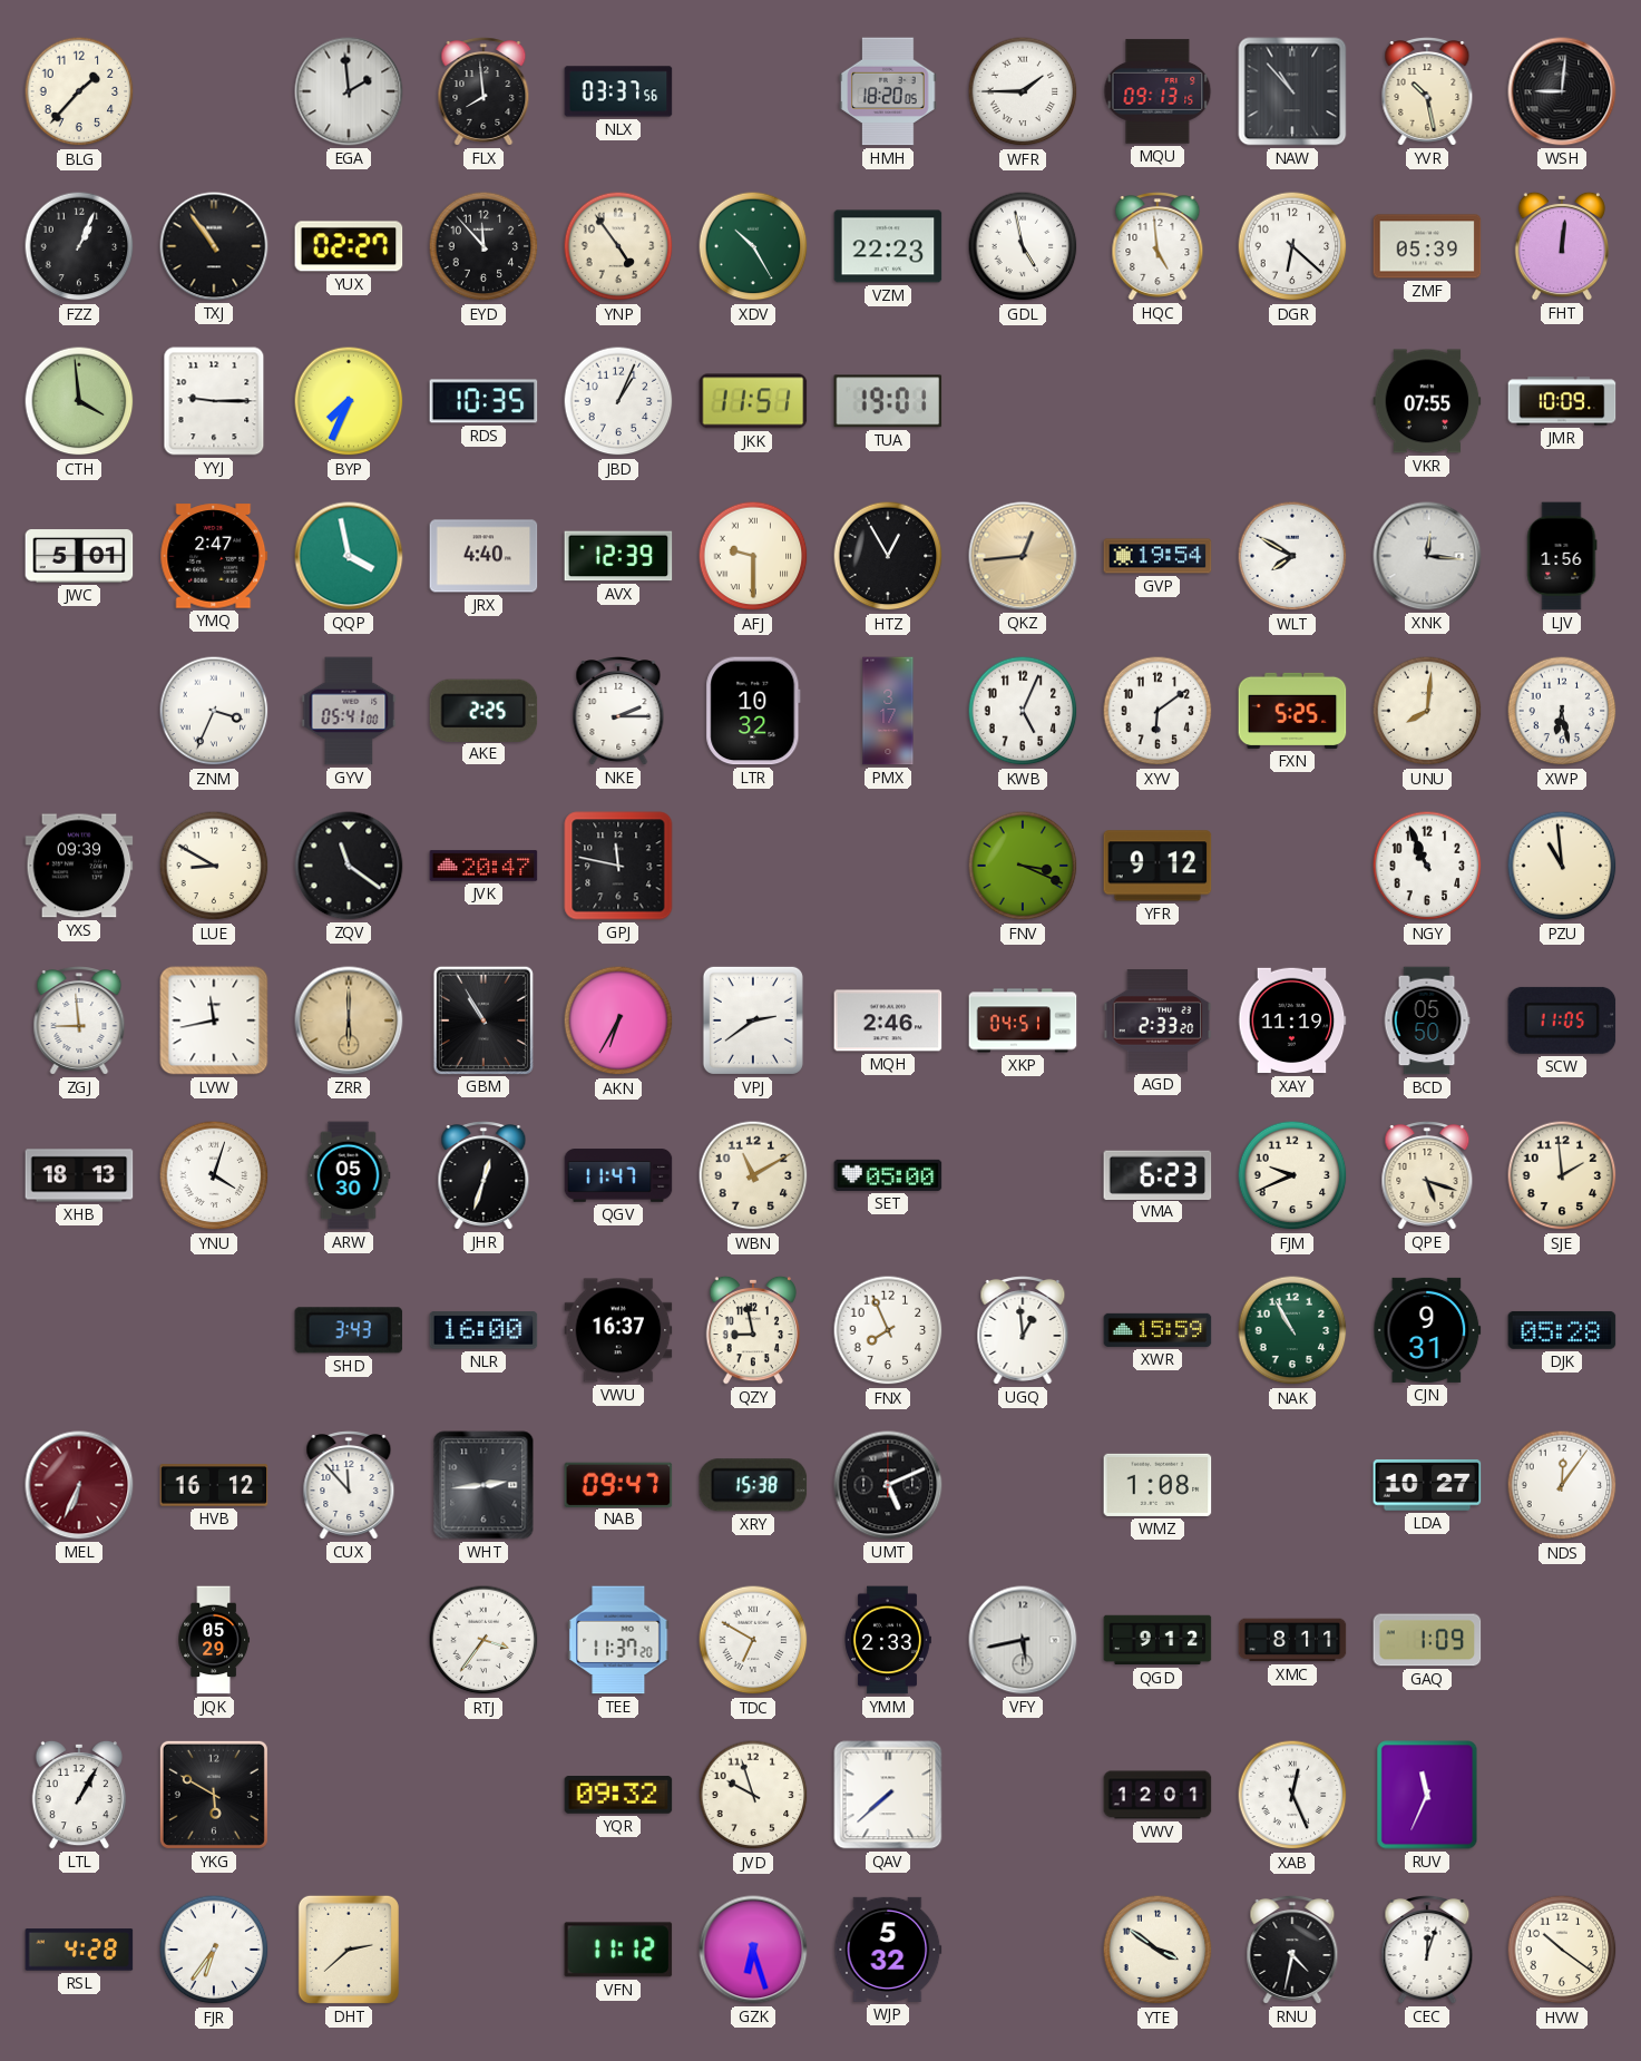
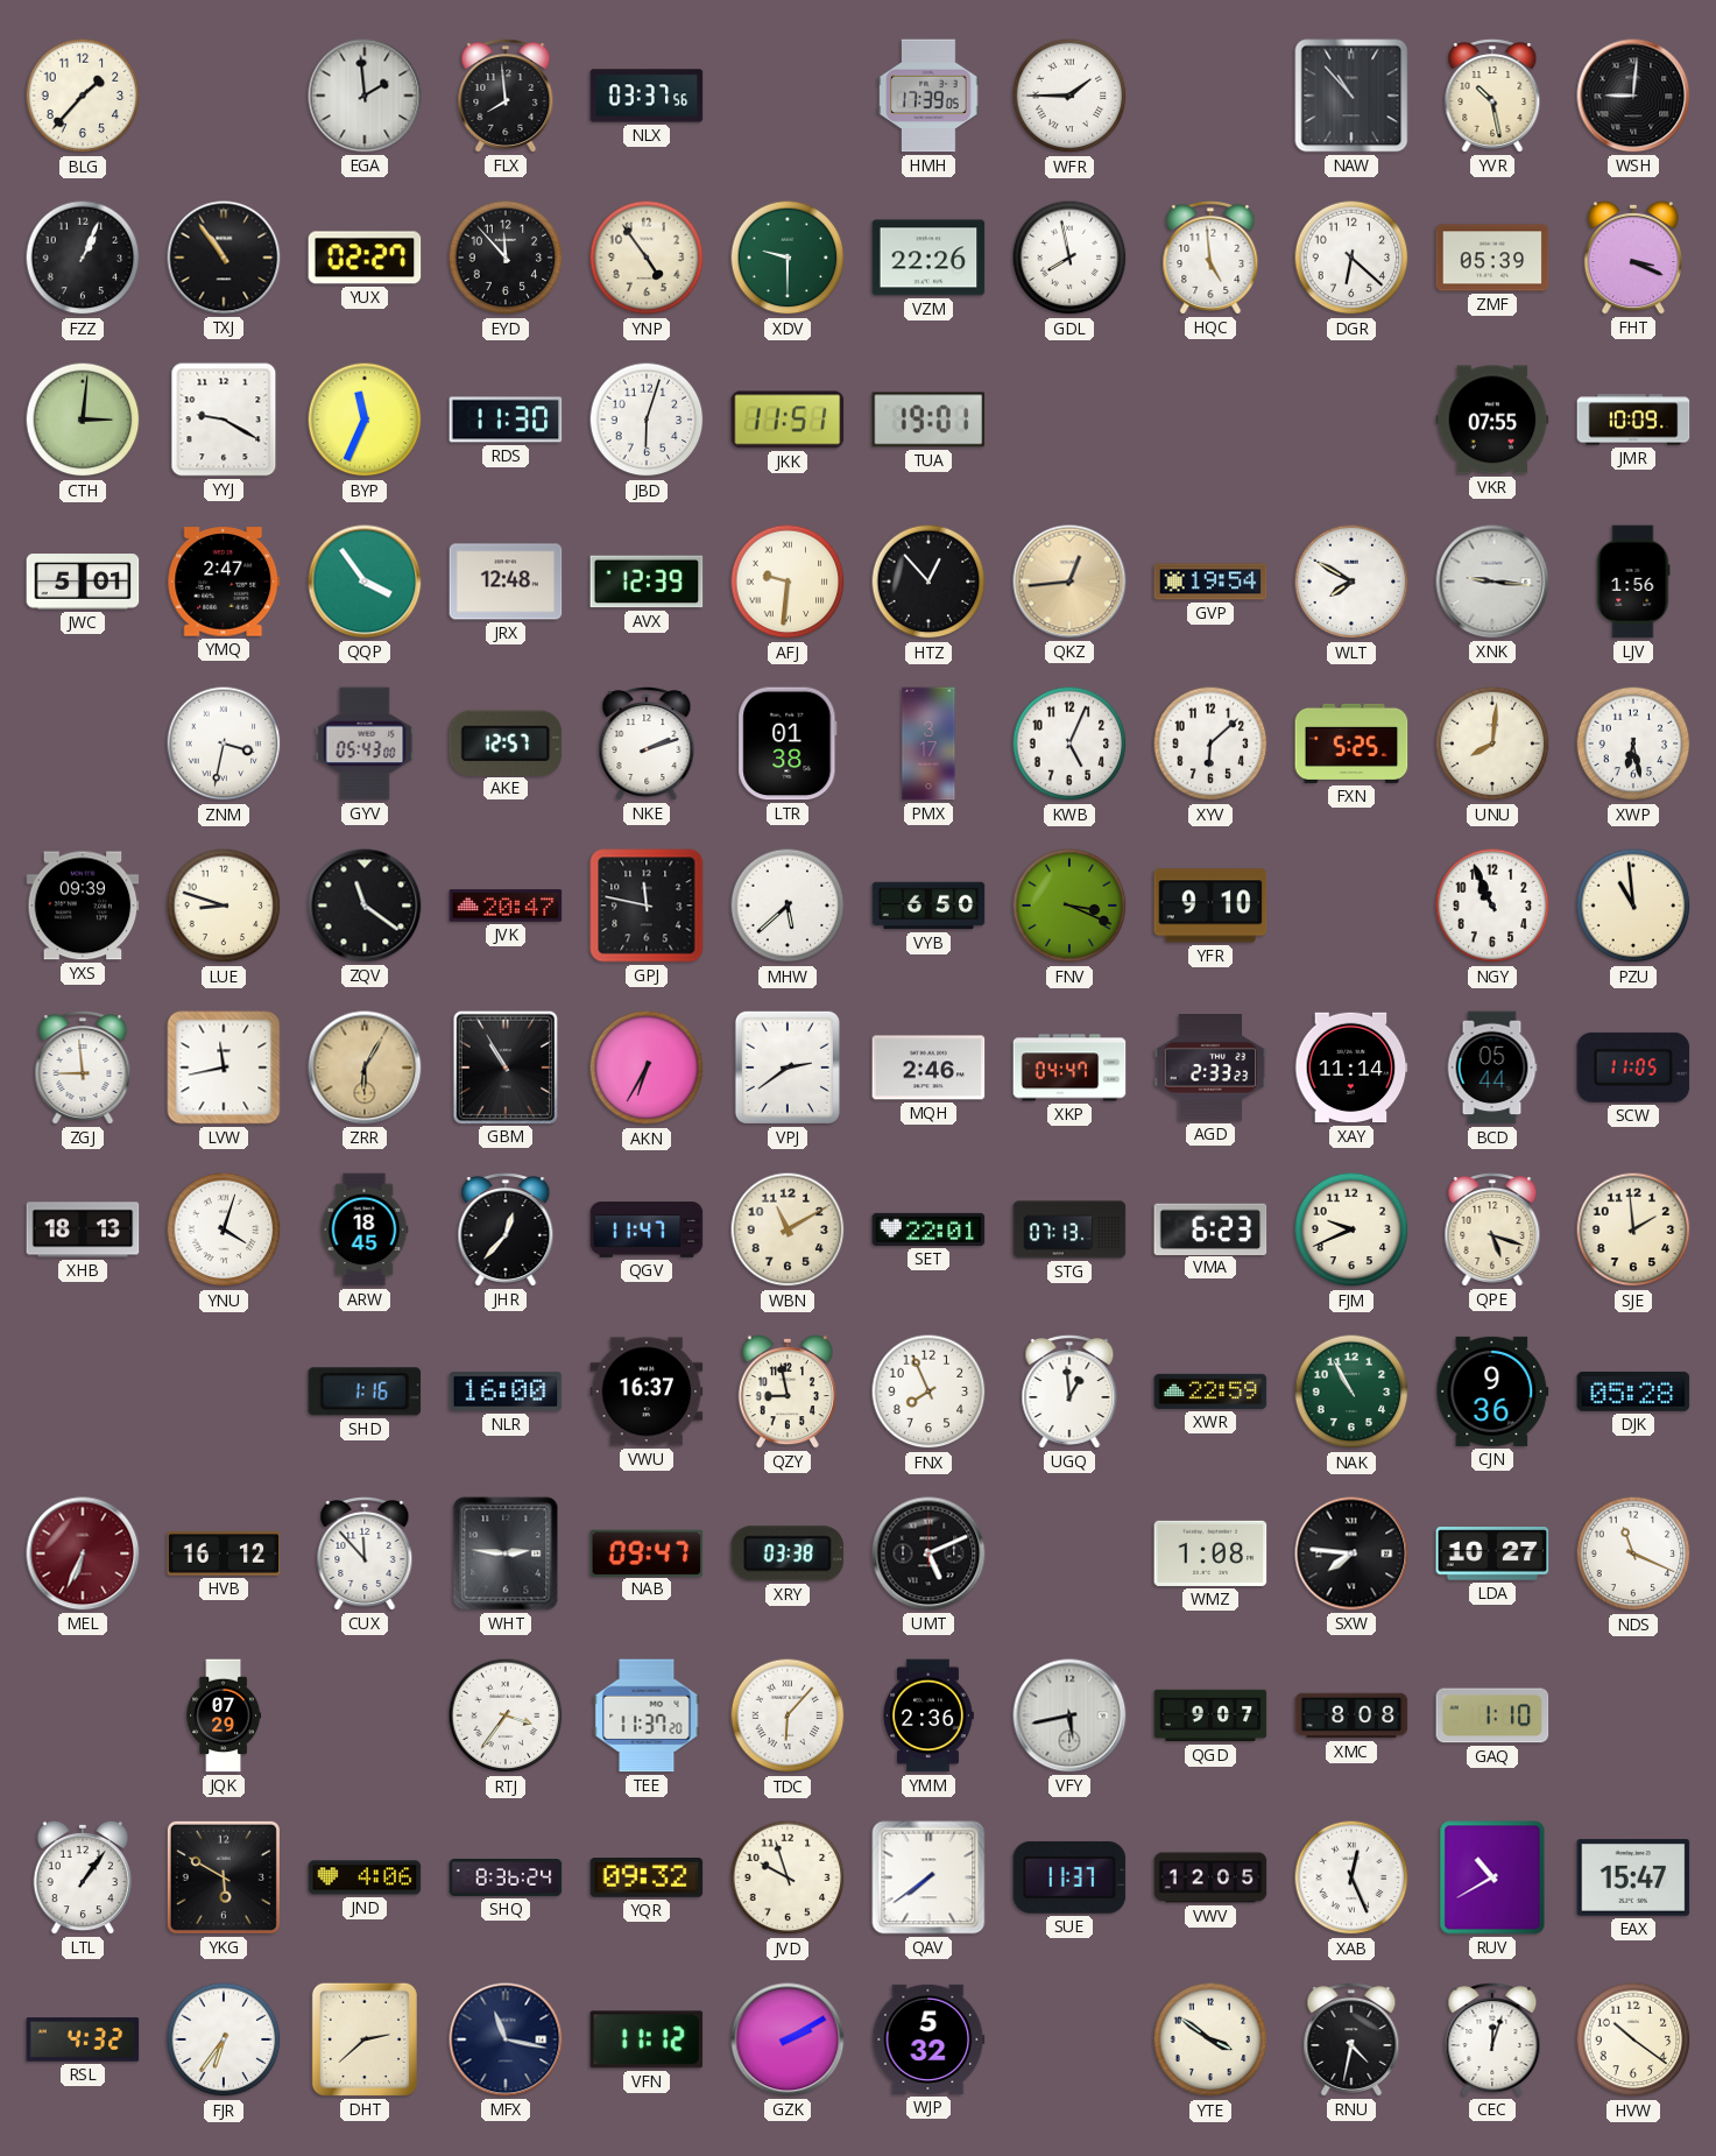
HMH: 18:20 -> 17:39 (928, 96)
MQU: 09:13 -> none (1158, 91)
XDV: 10:25 -> 9:30 (788, 258)
VZM: 22:23 -> 22:26 (928, 258)
GDL: 4:58 -> 7:58 (1069, 258)
FHT: 12:01 -> 3:19 (1632, 258)
CTH: 3:59 -> 3:01 (83, 420)
YYJ: 9:15 -> 9:20 (224, 420)
BYP: 7:34 -> 11:34 (365, 420)
RDS: 10:35 -> 11:30 (506, 420)
JBD: 1:04 -> 6:03 (647, 420)
QQP: 3:58 -> 3:54 (365, 582)
JRX: 4:40 -> 12:48 (506, 582)
AFJ: 9:30 -> 9:31 (788, 582)
HTZ: 12:55 -> 12:53 (928, 582)
XNK: 12:16 -> 9:16 (1492, 582)
ZNM: 3:34 -> 3:32 (224, 744)
GYV: 05:41 -> 05:43 (365, 744)
AKE: 2:25 -> 12:57 (506, 742)
NKE: 2:15 -> 2:12 (647, 744)
LTR: 10:32 -> 01:38 (788, 744)
XYV: 6:09 -> 6:08 (1210, 744)
LUE: 8:50 -> 8:48 (224, 906)
MHW: none -> 5:38 (788, 906)
VYB: none -> 6:50 (928, 906)
YFR: 9:12 -> 9:10 (1210, 906)
ZRR: 6:00 -> 6:05 (365, 1068)
XKP: 04:51 -> 04:47 (1069, 1068)
AGD: 2:33:20 -> 2:33:23 (1210, 1068)
XAY: 11:19 -> 11:14 (1351, 1068)
BCD: 05:50 -> 05:44 (1492, 1068)
ARW: 05:30 -> 18:45 (365, 1230)
JHR: 12:33 -> 12:37 (506, 1230)
SET: 05:00 -> 22:01 (928, 1230)
STG: none -> 07:13 (1069, 1230)
SHD: 3:43 -> 1:16 (365, 1391)
XWR: 15:59 -> 22:59 (1210, 1391)
CJN: 9:31 -> 9:36 (1492, 1391)
WHT: 2:44 -> 2:46 (506, 1553)
XRY: 15:38 -> 03:38 (788, 1553)
SXW: none -> 7:46 (1351, 1553)
NDS: 12:06 -> 11:19 (1633, 1553)
JQK: 05:29 -> 07:29 (224, 1715)
TDC: 6:50 -> 6:07 (788, 1715)
YMM: 2:33 -> 2:36 (928, 1715)
QGD: 9:12 -> 9:07 (1210, 1715)
XMC: 8:11 -> 8:08 (1351, 1715)
GAQ: 1:09 -> 1:10 (1492, 1715)
LTL: 1:05 -> 1:06 (82, 1877)
JND: none -> 4:06 (365, 1877)
SHQ: none -> 8:36 (506, 1877)
QAV: 7:38 -> 7:39 (928, 1877)
SUE: none -> 11:37 (1069, 1877)
VWV: 12:01 -> 12:05 (1210, 1877)
RUV: 11:34 -> 10:40 (1492, 1877)
EAX: none -> 15:47 (1633, 1879)
RSL: 4:28 -> 4:32 (83, 2039)
MFX: none -> 11:17 (506, 2039)
GZK: 6:27 -> 2:10 (788, 2039)
